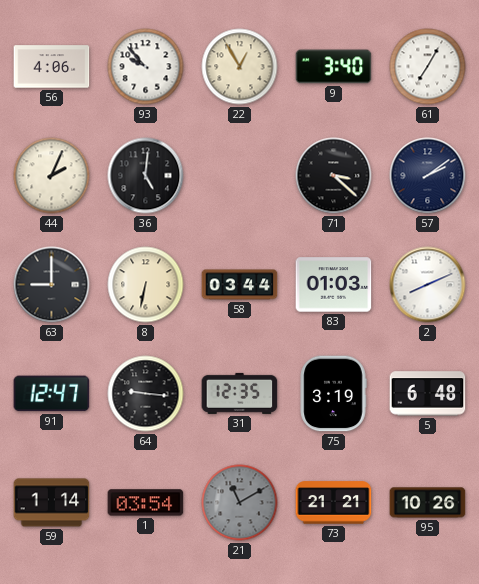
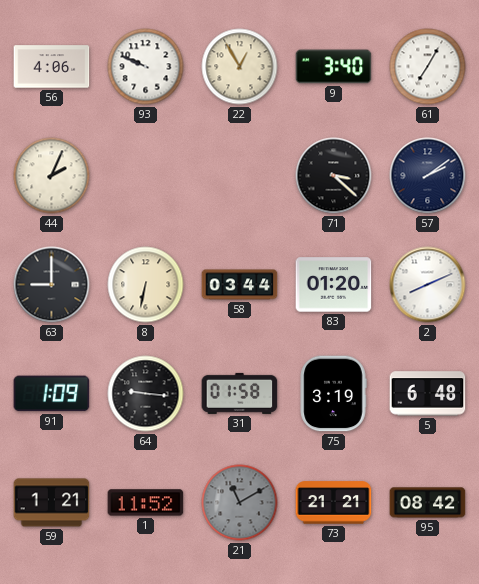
93: 9:53 -> 9:49 (146, 67)
36: 5:01 -> none (146, 176)
83: 01:03 -> 01:20 (334, 285)
91: 12:47 -> 1:09 (52, 394)
31: 12:35 -> 01:58 (240, 393)
59: 1:14 -> 1:21 (52, 503)
1: 03:54 -> 11:52 (146, 503)
95: 10:26 -> 08:42 (428, 503)
